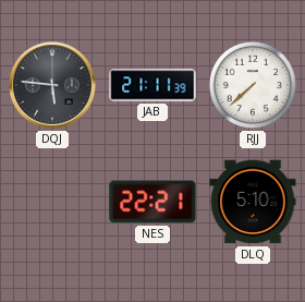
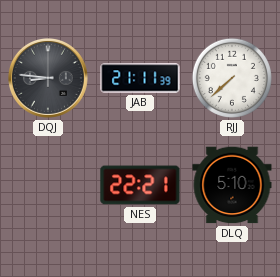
DQJ: 5:46 -> 8:46 (48, 78)
